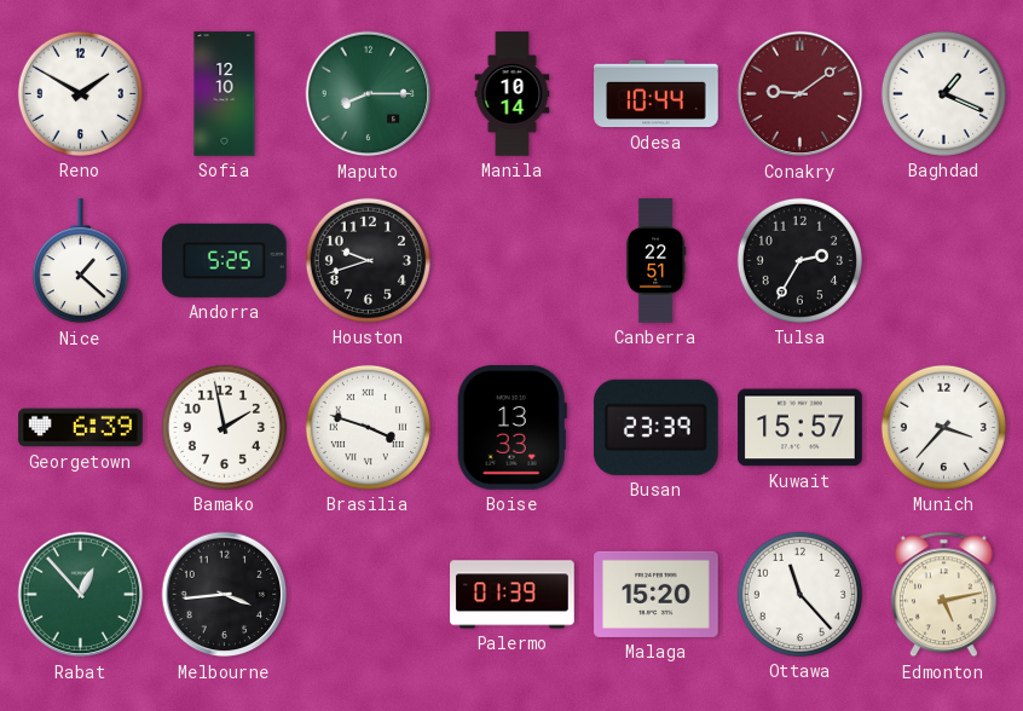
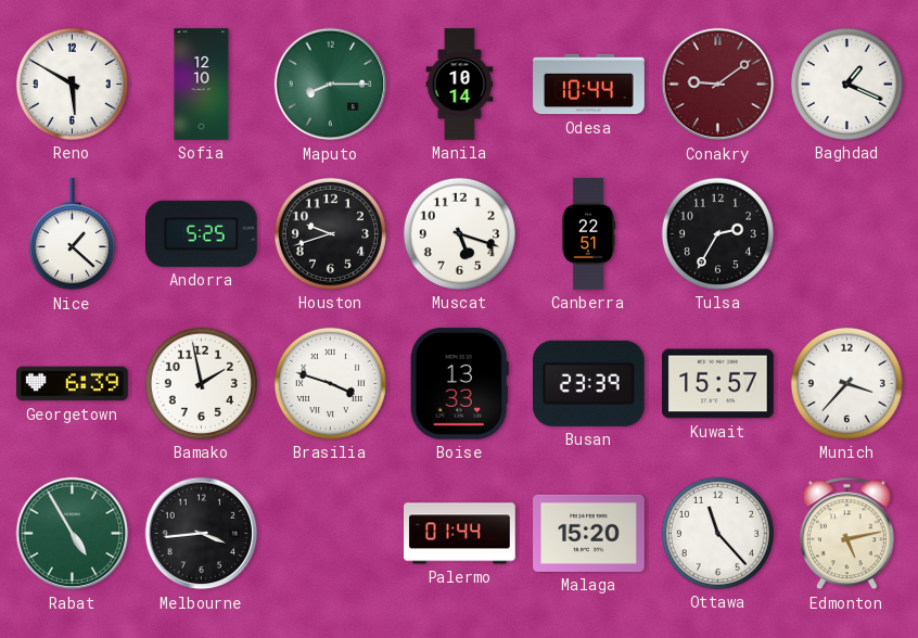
Reno: 1:50 -> 5:50 (72, 84)
Muscat: none -> 5:18 (459, 233)
Rabat: 12:53 -> 4:55 (73, 534)
Palermo: 01:39 -> 01:44 (460, 534)
